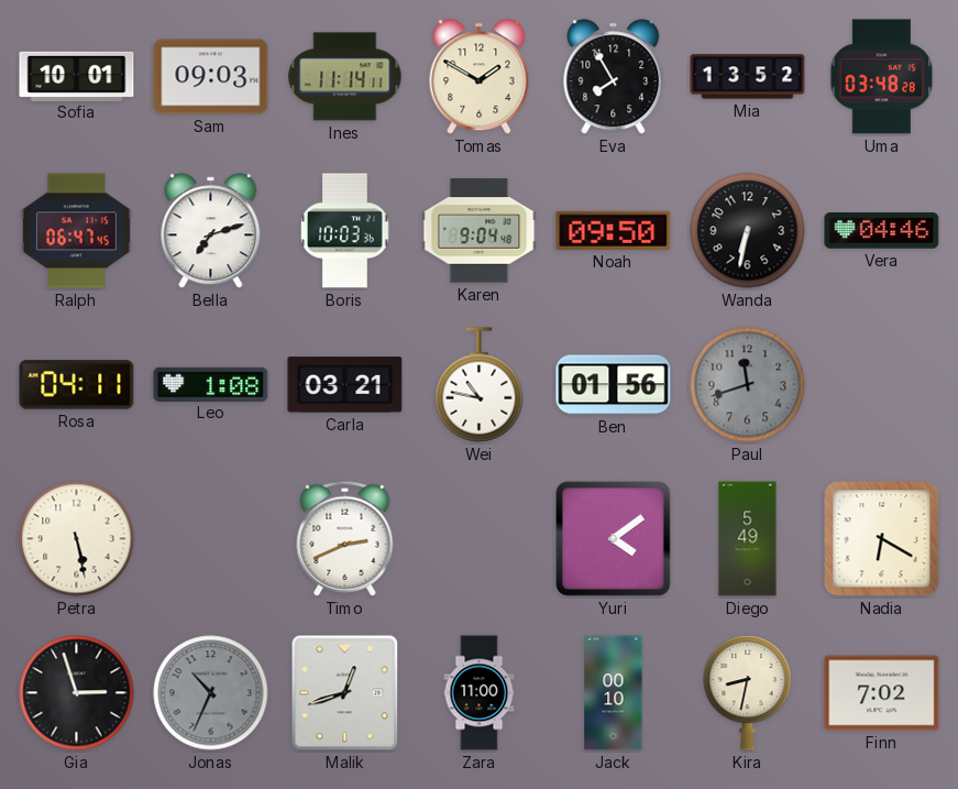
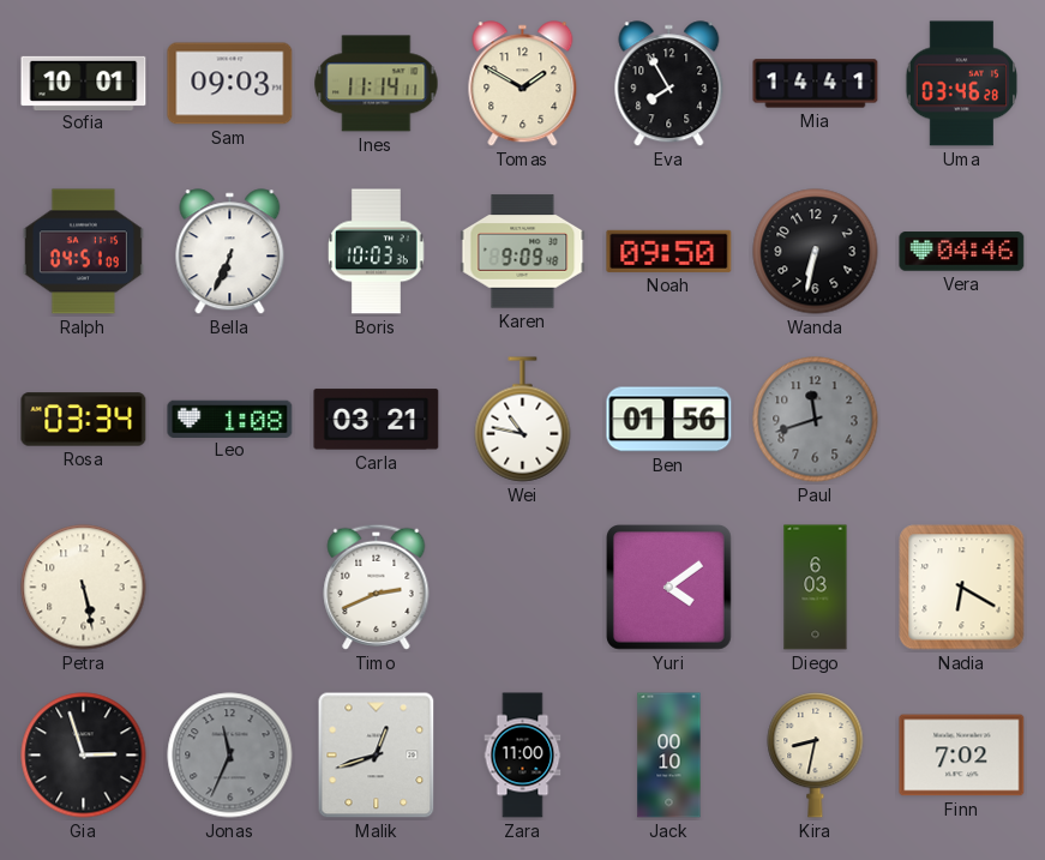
Mia: 13:52 -> 14:41 (816, 84)
Uma: 03:48 -> 03:46 (962, 84)
Ralph: 06:47 -> 04:51 (83, 252)
Bella: 7:12 -> 6:34 (230, 252)
Karen: 9:04 -> 9:09 (523, 252)
Rosa: 04:11 -> 03:34 (84, 420)
Diego: 5:49 -> 6:03 (816, 588)
Jonas: 10:34 -> 11:34 (230, 756)
